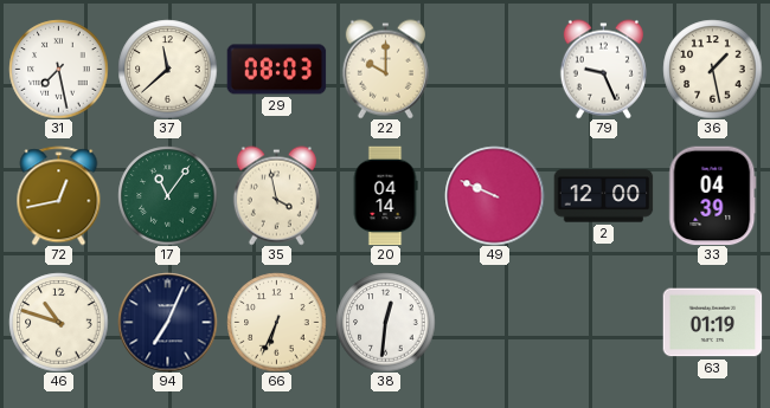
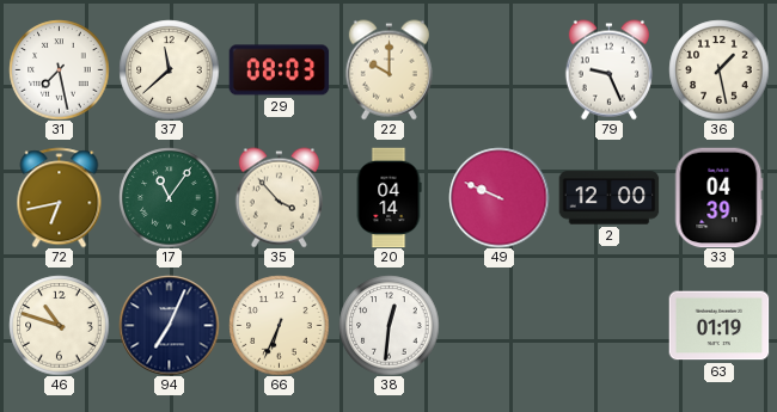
72: 12:43 -> 6:43 (60, 197)
35: 3:58 -> 3:53 (279, 197)
